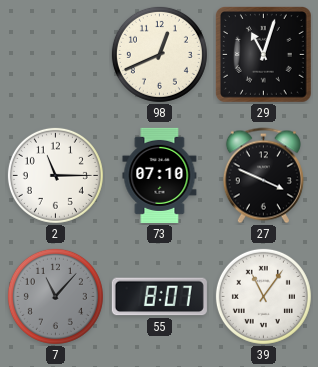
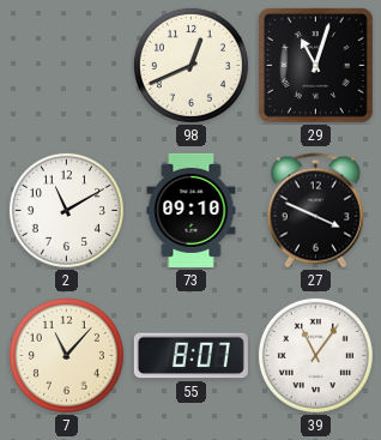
2: 11:15 -> 11:10 (66, 210)
73: 07:10 -> 09:10 (192, 210)
7 dial: grey -> cream (66, 355)
